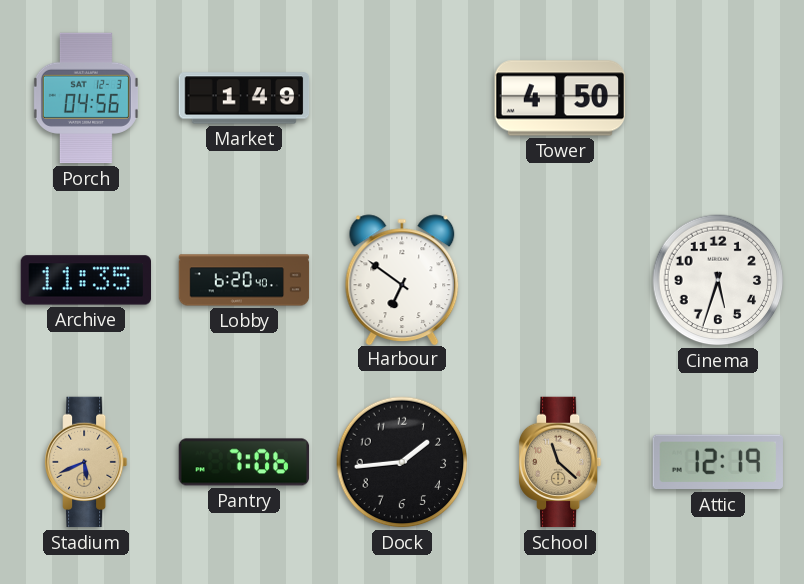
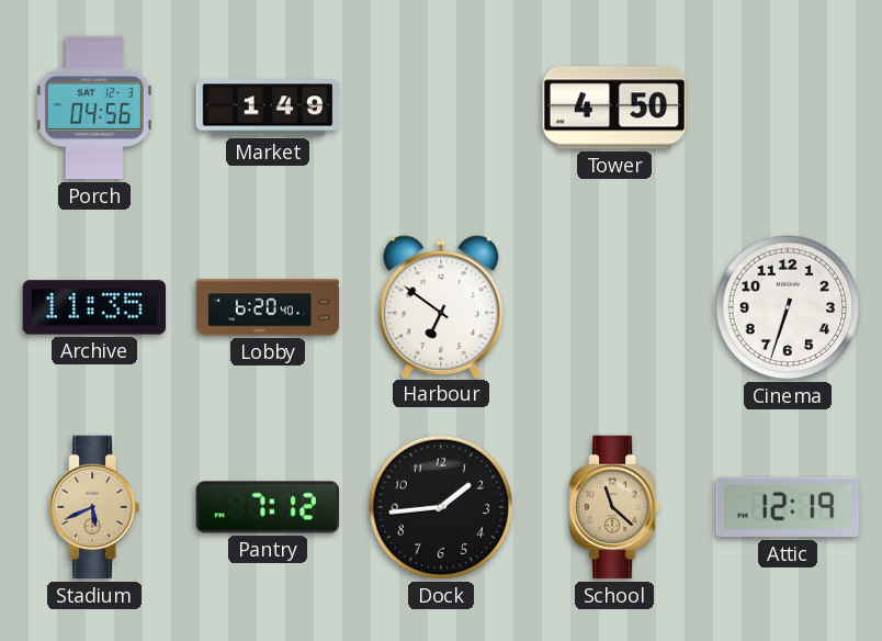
Cinema: 5:33 -> 6:33 (788, 307)
Pantry: 7:06 -> 7:12 (268, 507)
